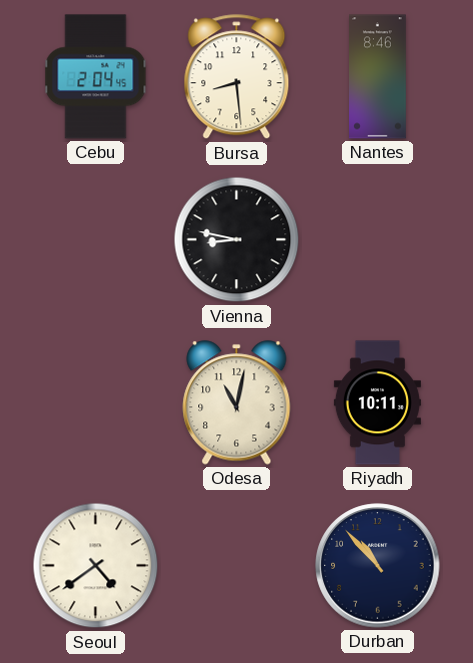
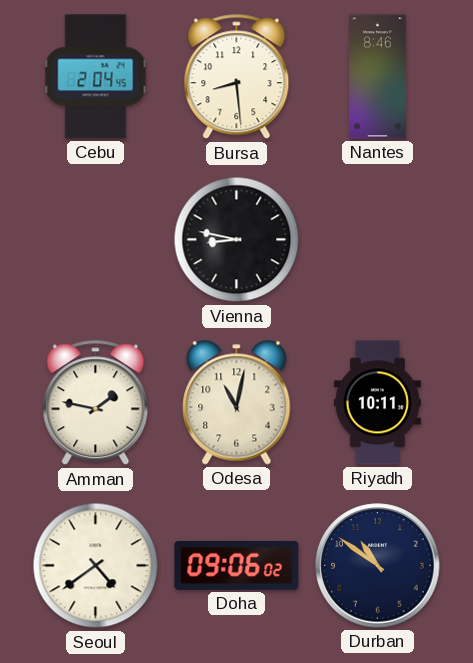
Amman: none -> 1:47 (96, 403)
Doha: none -> 09:06 (237, 565)
Durban: 10:53 -> 10:51 (378, 566)
